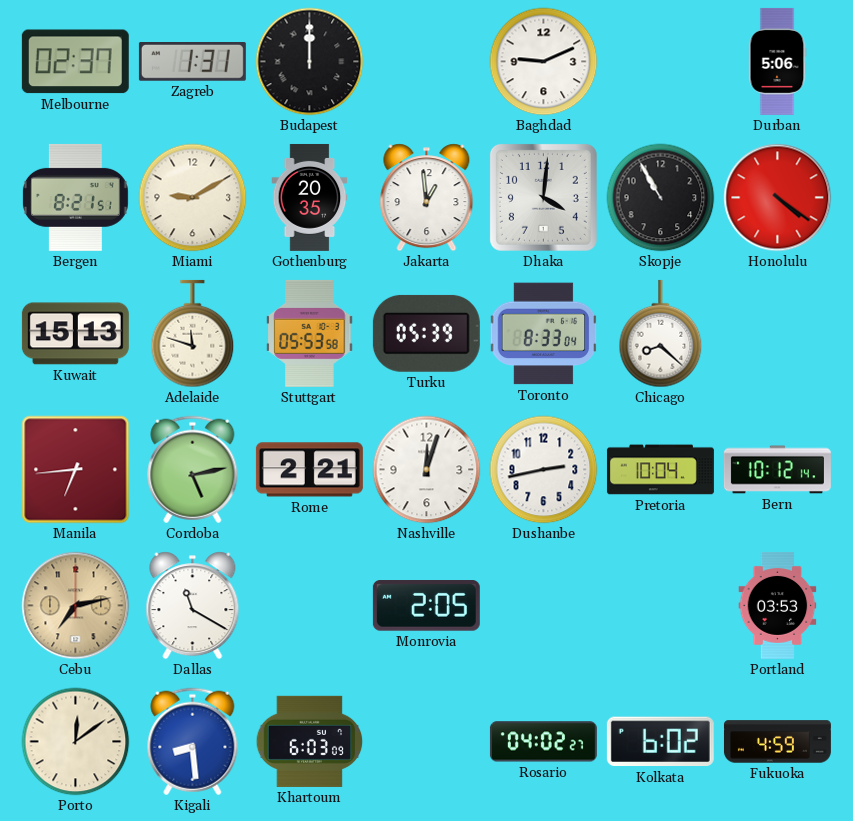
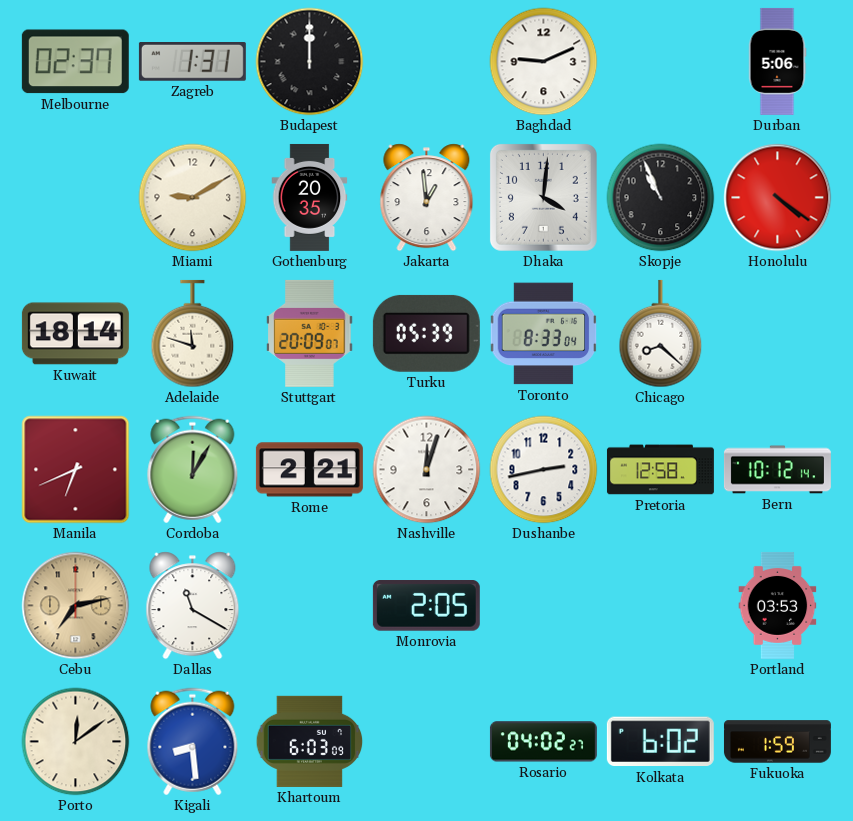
Bergen: 8:21 -> none (75, 197)
Skopje: 10:55 -> 10:56 (661, 198)
Kuwait: 15:13 -> 18:14 (75, 334)
Stuttgart: 05:53 -> 20:09 (310, 333)
Manila: 6:44 -> 6:41 (76, 470)
Cordoba: 5:13 -> 12:05 (193, 470)
Pretoria: 10:04 -> 12:58 (660, 470)
Fukuoka: 4:59 -> 1:59 (777, 742)
